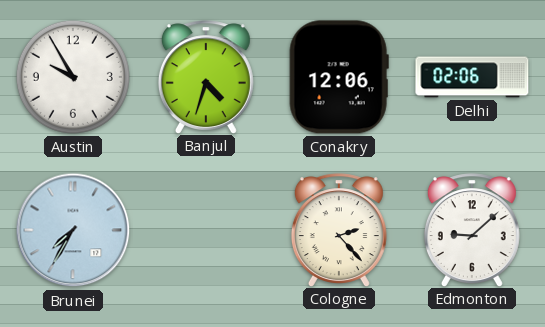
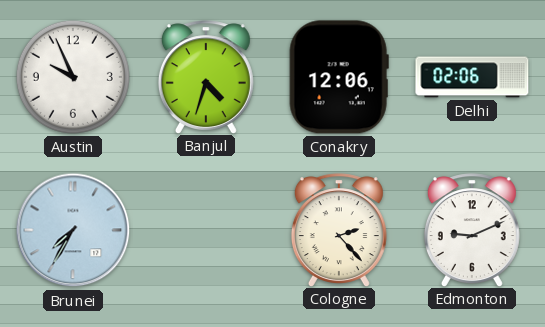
Austin: 9:55 -> 9:56 (73, 77)
Edmonton: 9:08 -> 9:11 (472, 230)
